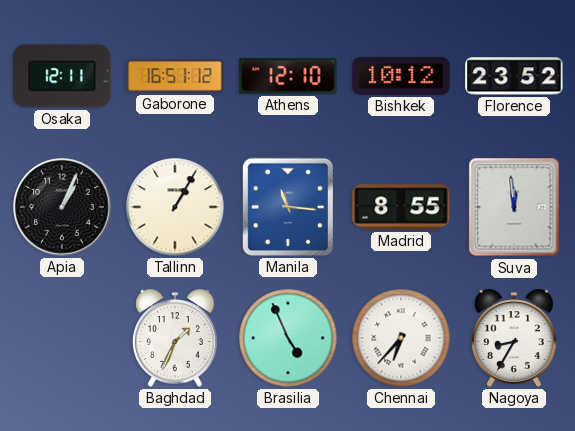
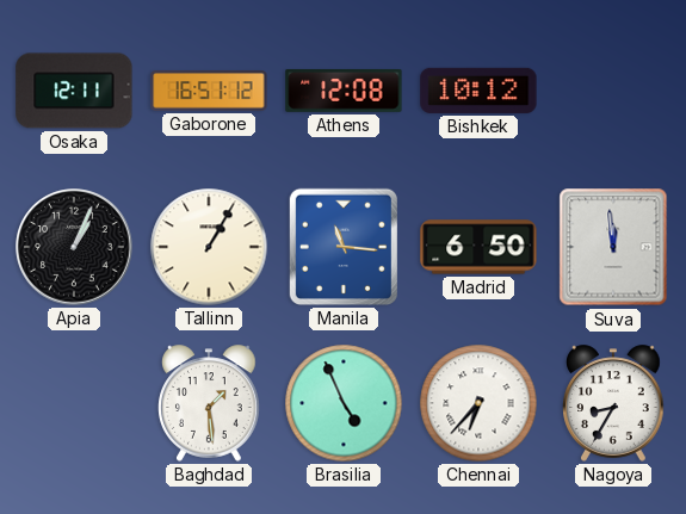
Athens: 12:10 -> 12:08 (344, 91)
Florence: 23:52 -> none (514, 76)
Madrid: 8:55 -> 6:50 (478, 247)
Baghdad: 1:34 -> 1:29 (209, 403)
